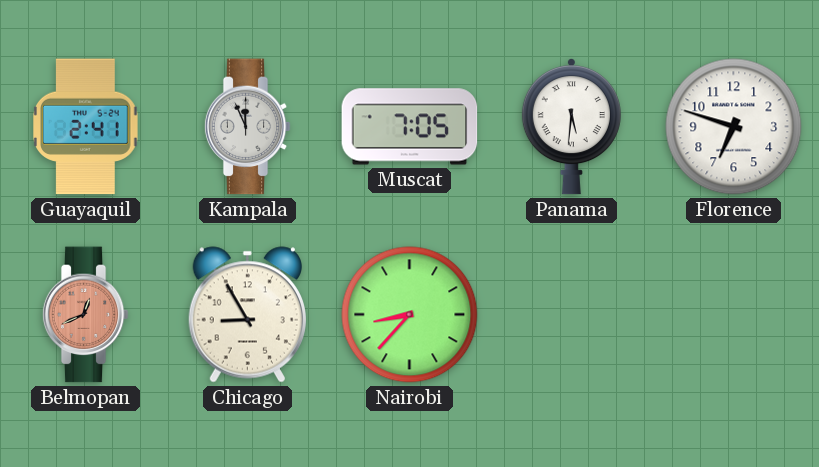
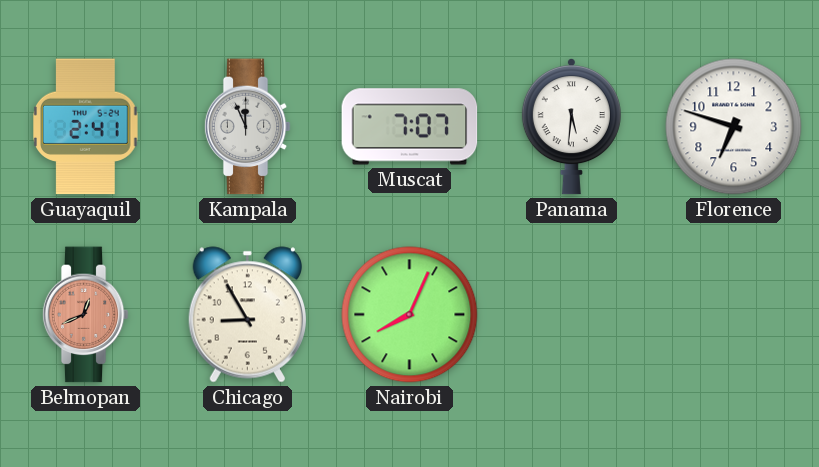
Muscat: 7:05 -> 7:07 (410, 127)
Nairobi: 8:37 -> 8:04 (410, 315)
